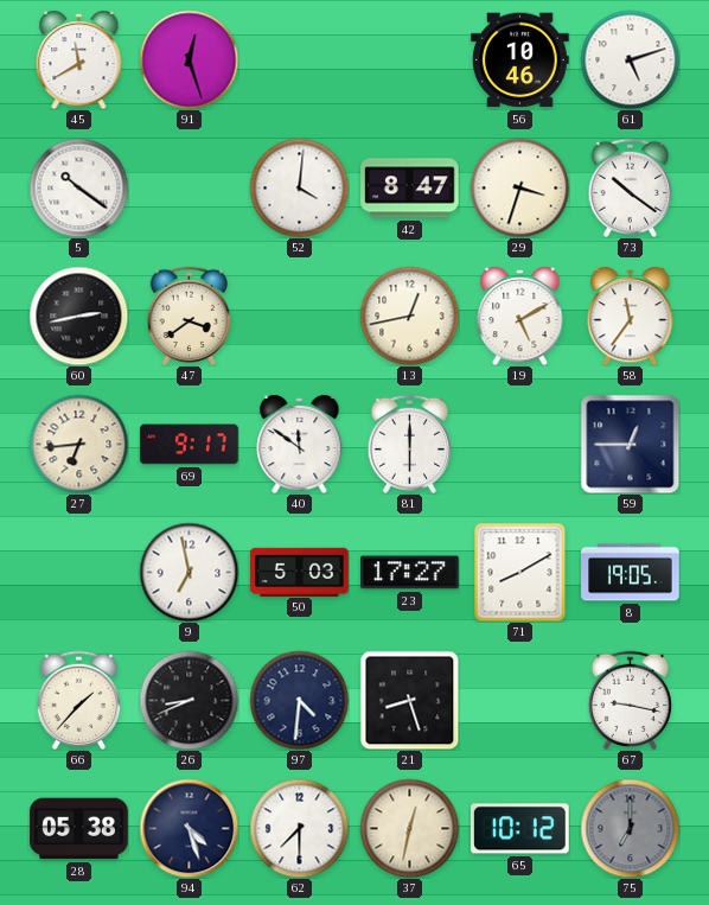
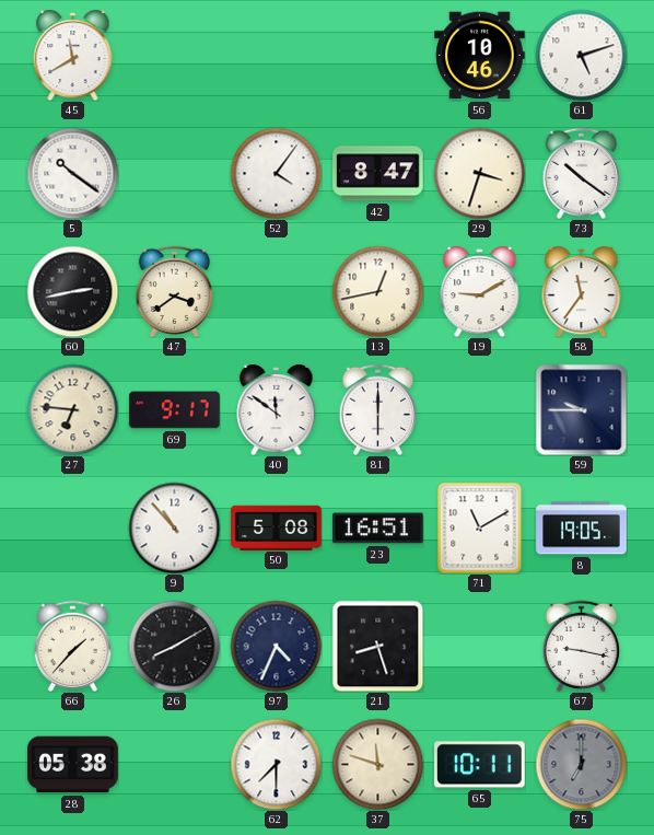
91: 12:27 -> none (189, 59)
52: 4:01 -> 4:06 (276, 173)
19: 5:10 -> 9:10 (480, 292)
27: 6:44 -> 6:46 (72, 409)
59: 12:45 -> 9:45 (581, 409)
9: 6:58 -> 10:53 (174, 527)
50: 5:03 -> 5:08 (277, 527)
23: 17:27 -> 16:51 (378, 529)
71: 8:10 -> 11:10 (480, 527)
26: 8:41 -> 8:10 (174, 646)
97: 4:31 -> 4:34 (276, 646)
94: 4:27 -> none (189, 828)
37: 12:32 -> 11:48 (377, 764)
65: 10:12 -> 10:11 (480, 765)
